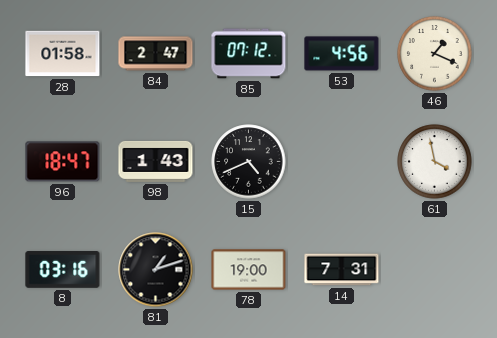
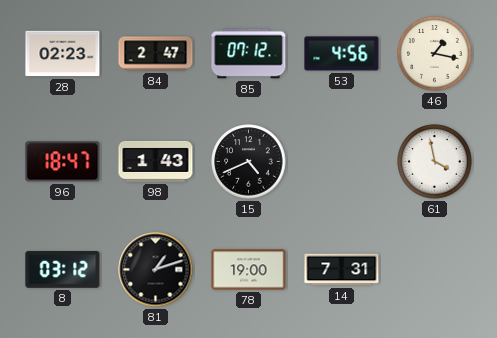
28: 01:58 -> 02:23 (63, 54)
46: 1:19 -> 1:17 (435, 54)
8: 03:16 -> 03:12 (63, 270)
